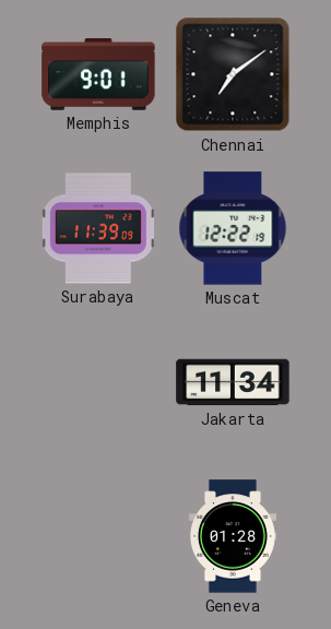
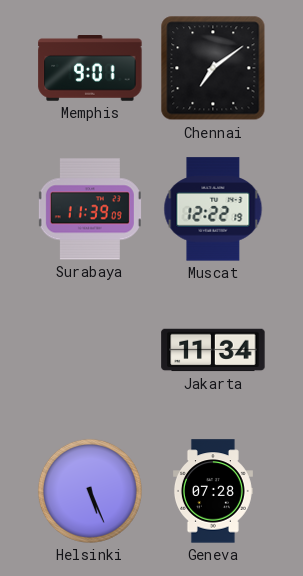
Helsinki: none -> 5:26 (90, 491)
Geneva: 01:28 -> 07:28 (213, 491)
